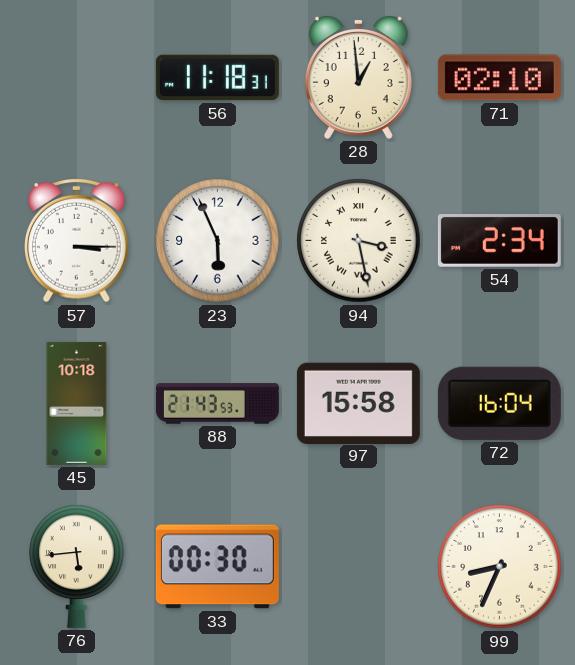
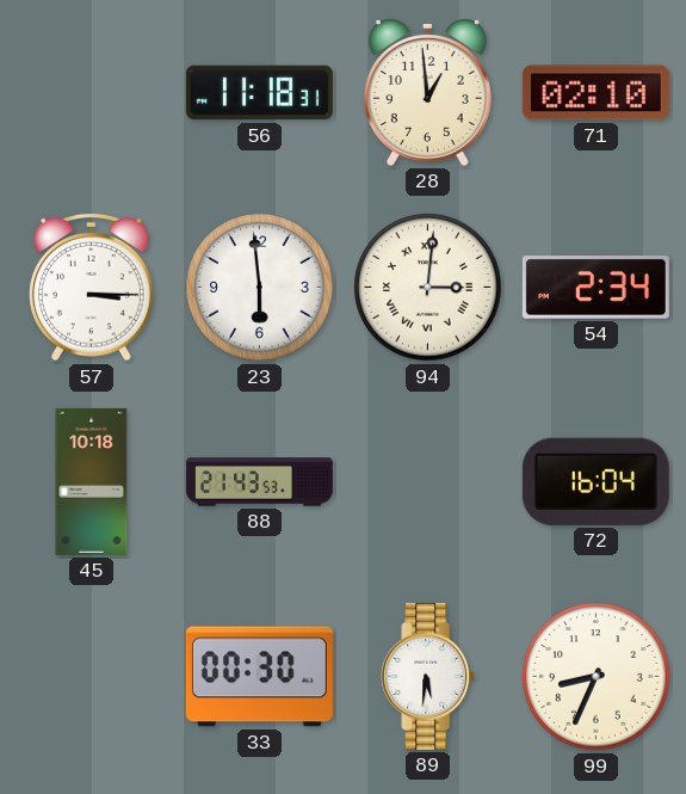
23: 5:56 -> 5:59 (260, 288)
94: 3:28 -> 3:01 (428, 288)
97: 15:58 -> none (358, 403)
76: 5:44 -> none (77, 566)
89: none -> 5:31 (428, 676)
